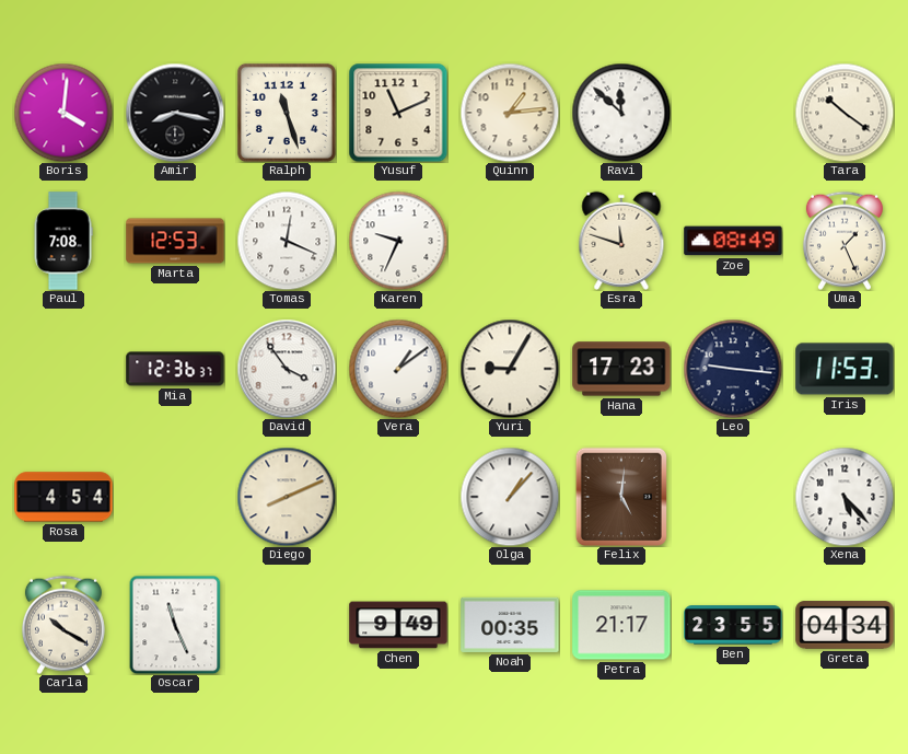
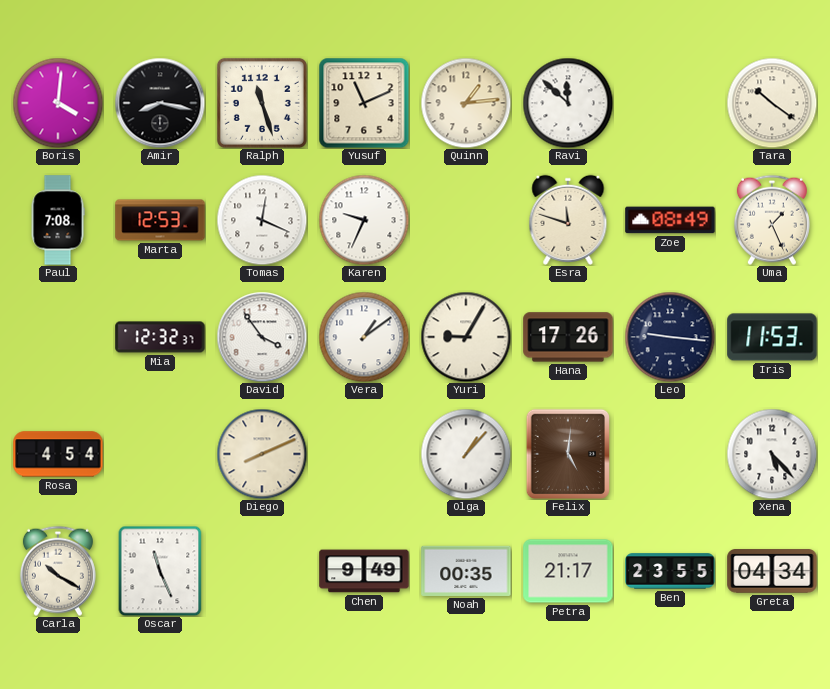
Mia: 12:36 -> 12:32 (160, 337)
Hana: 17:23 -> 17:26 (568, 337)
